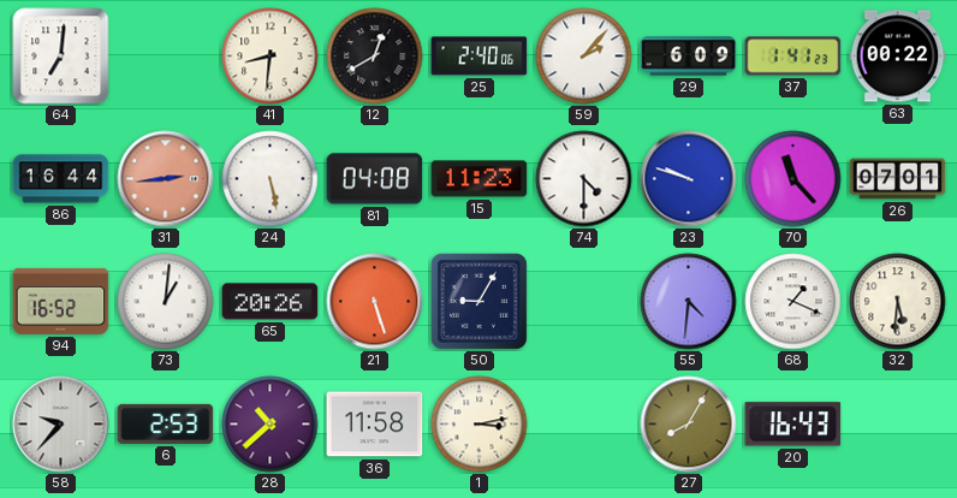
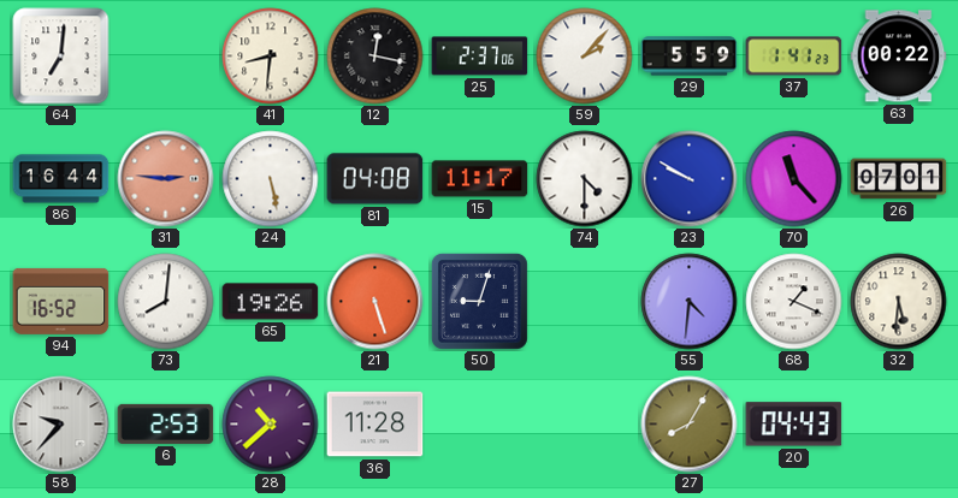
12: 12:40 -> 12:17 (375, 57)
25: 2:40 -> 2:37 (480, 57)
29: 6:09 -> 5:59 (690, 57)
31: 2:44 -> 2:46 (166, 179)
15: 11:23 -> 11:17 (480, 179)
23: 9:48 -> 9:50 (690, 179)
73: 1:01 -> 8:01 (166, 302)
65: 20:26 -> 19:26 (271, 302)
50: 9:05 -> 9:03 (479, 301)
36: 11:58 -> 11:28 (375, 425)
1: 3:13 -> none (480, 425)
20: 16:43 -> 04:43 (794, 425)
